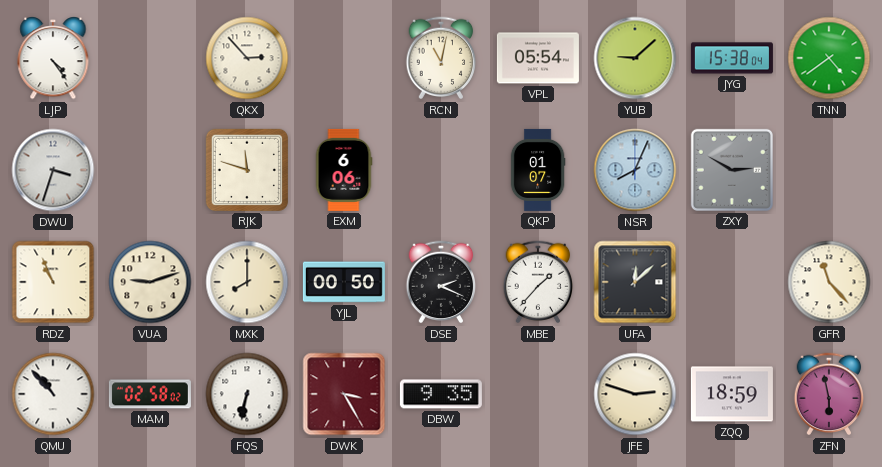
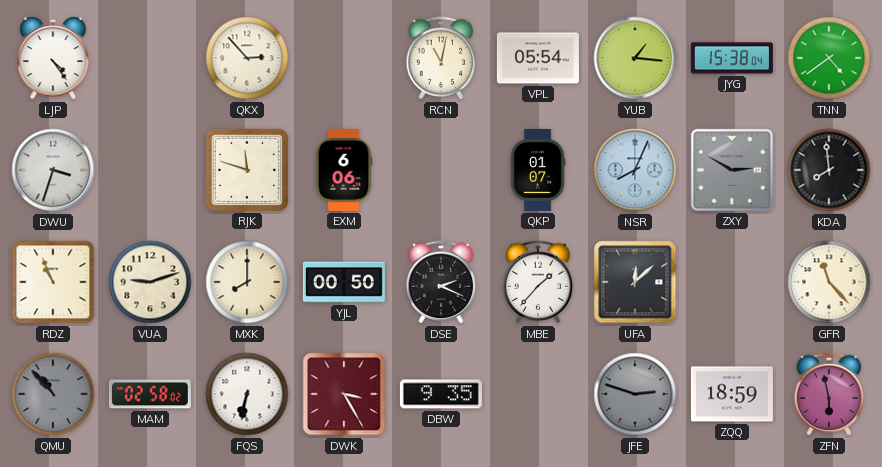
YUB: 9:08 -> 1:16 (635, 58)
KDA: none -> 7:59 (829, 170)
QMU dial: white -> grey (53, 394)
JFE dial: cream -> grey (635, 394)
